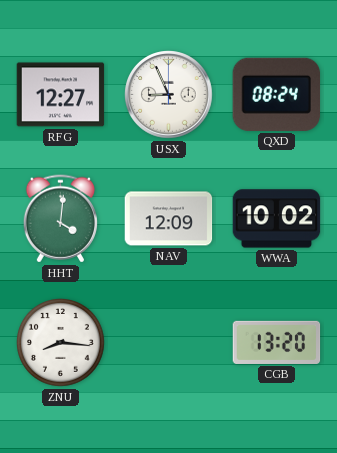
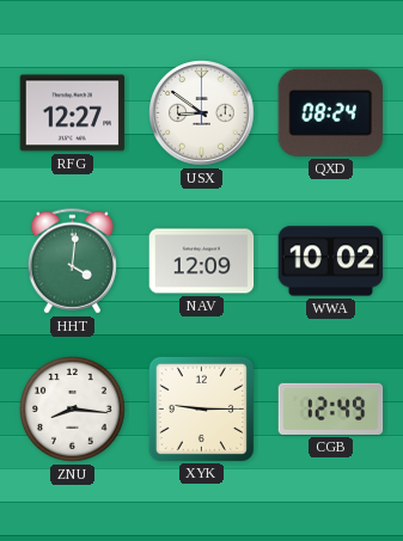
USX: 8:56 -> 8:51 (202, 113)
XYK: none -> 9:15 (201, 408)
CGB: 13:20 -> 12:49 (331, 408)
